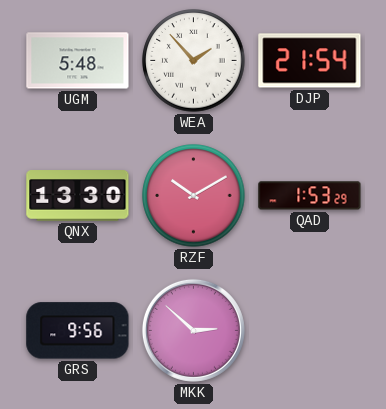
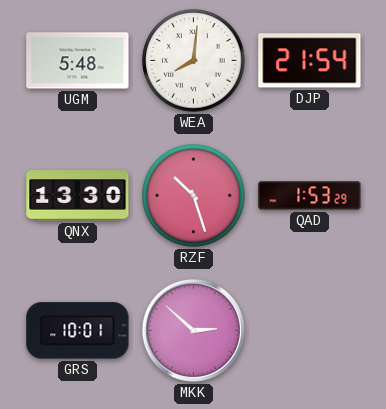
WEA: 1:53 -> 8:01 (194, 61)
RZF: 10:10 -> 10:27 (194, 196)
GRS: 9:56 -> 10:01 (78, 331)
